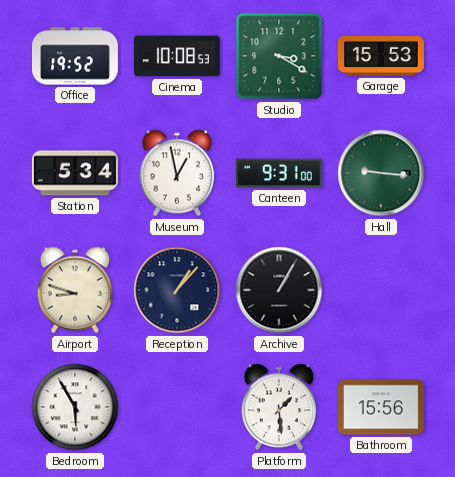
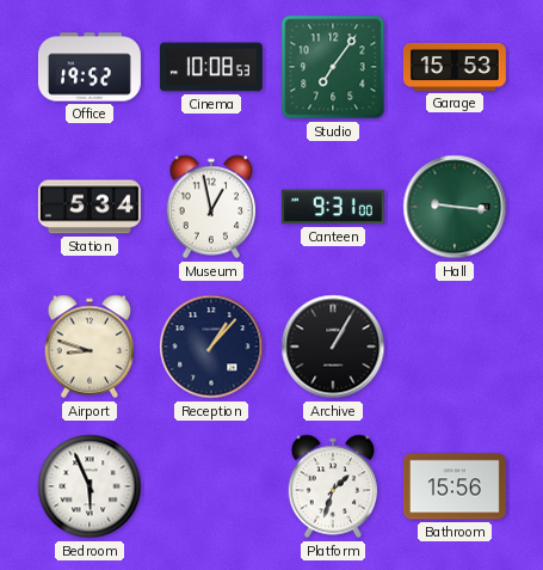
Studio: 3:20 -> 7:06 (333, 67)
Bedroom: 5:55 -> 5:56 (90, 486)
Platform: 1:29 -> 1:33 (333, 486)
